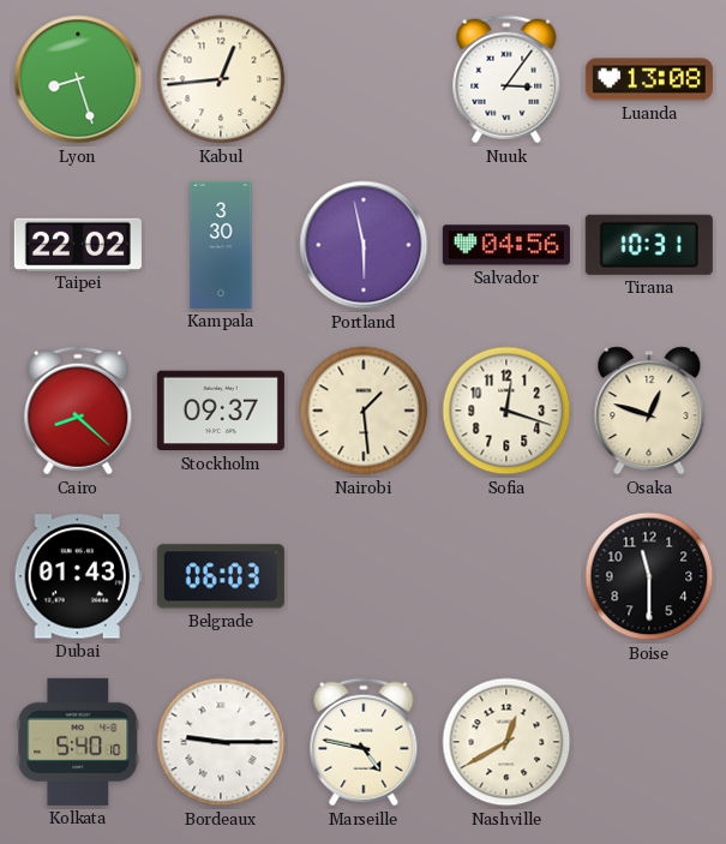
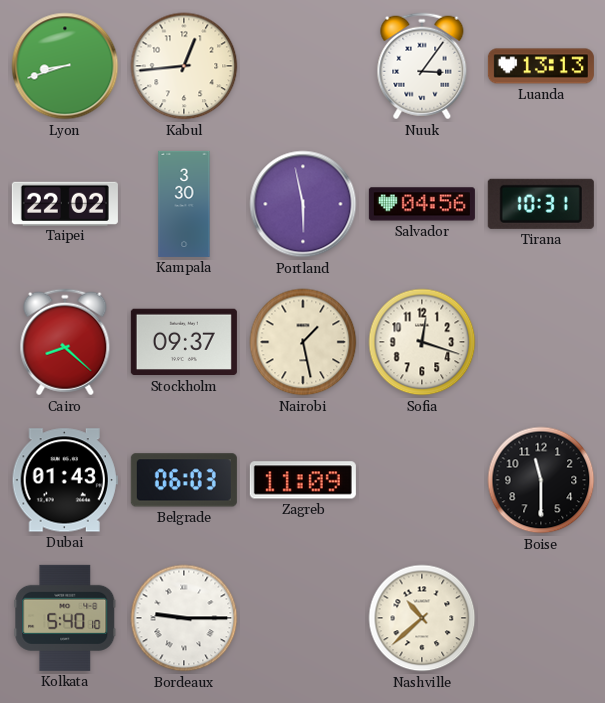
Lyon: 8:27 -> 8:42 (65, 66)
Luanda: 13:08 -> 13:13 (541, 66)
Nairobi: 1:29 -> 1:28 (303, 342)
Osaka: 12:48 -> none (649, 411)
Zagreb: none -> 11:09 (303, 480)
Marseille: 4:47 -> none (364, 742)
Nashville: 12:40 -> 10:38 (422, 618)
